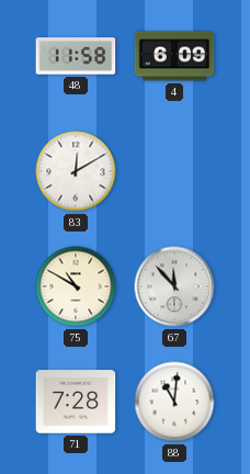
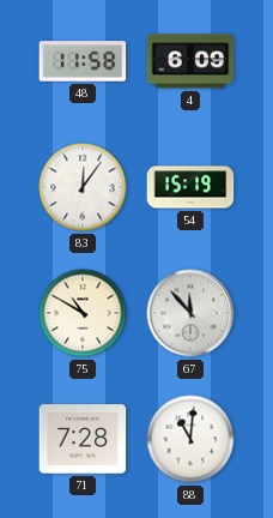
83: 12:10 -> 12:06 (83, 187)
54: none -> 15:19 (190, 187)
